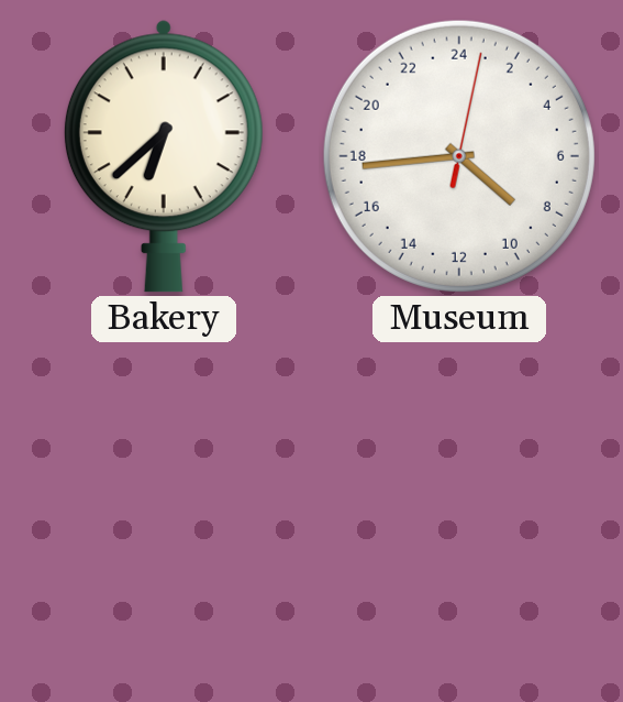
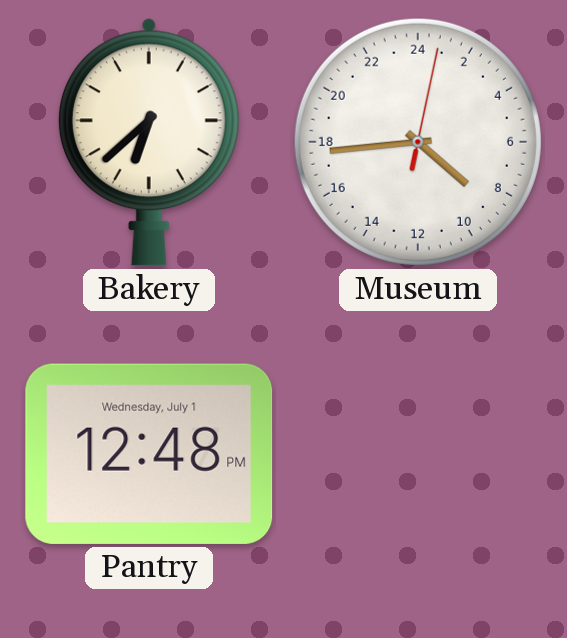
Pantry: none -> 12:48 (149, 454)
